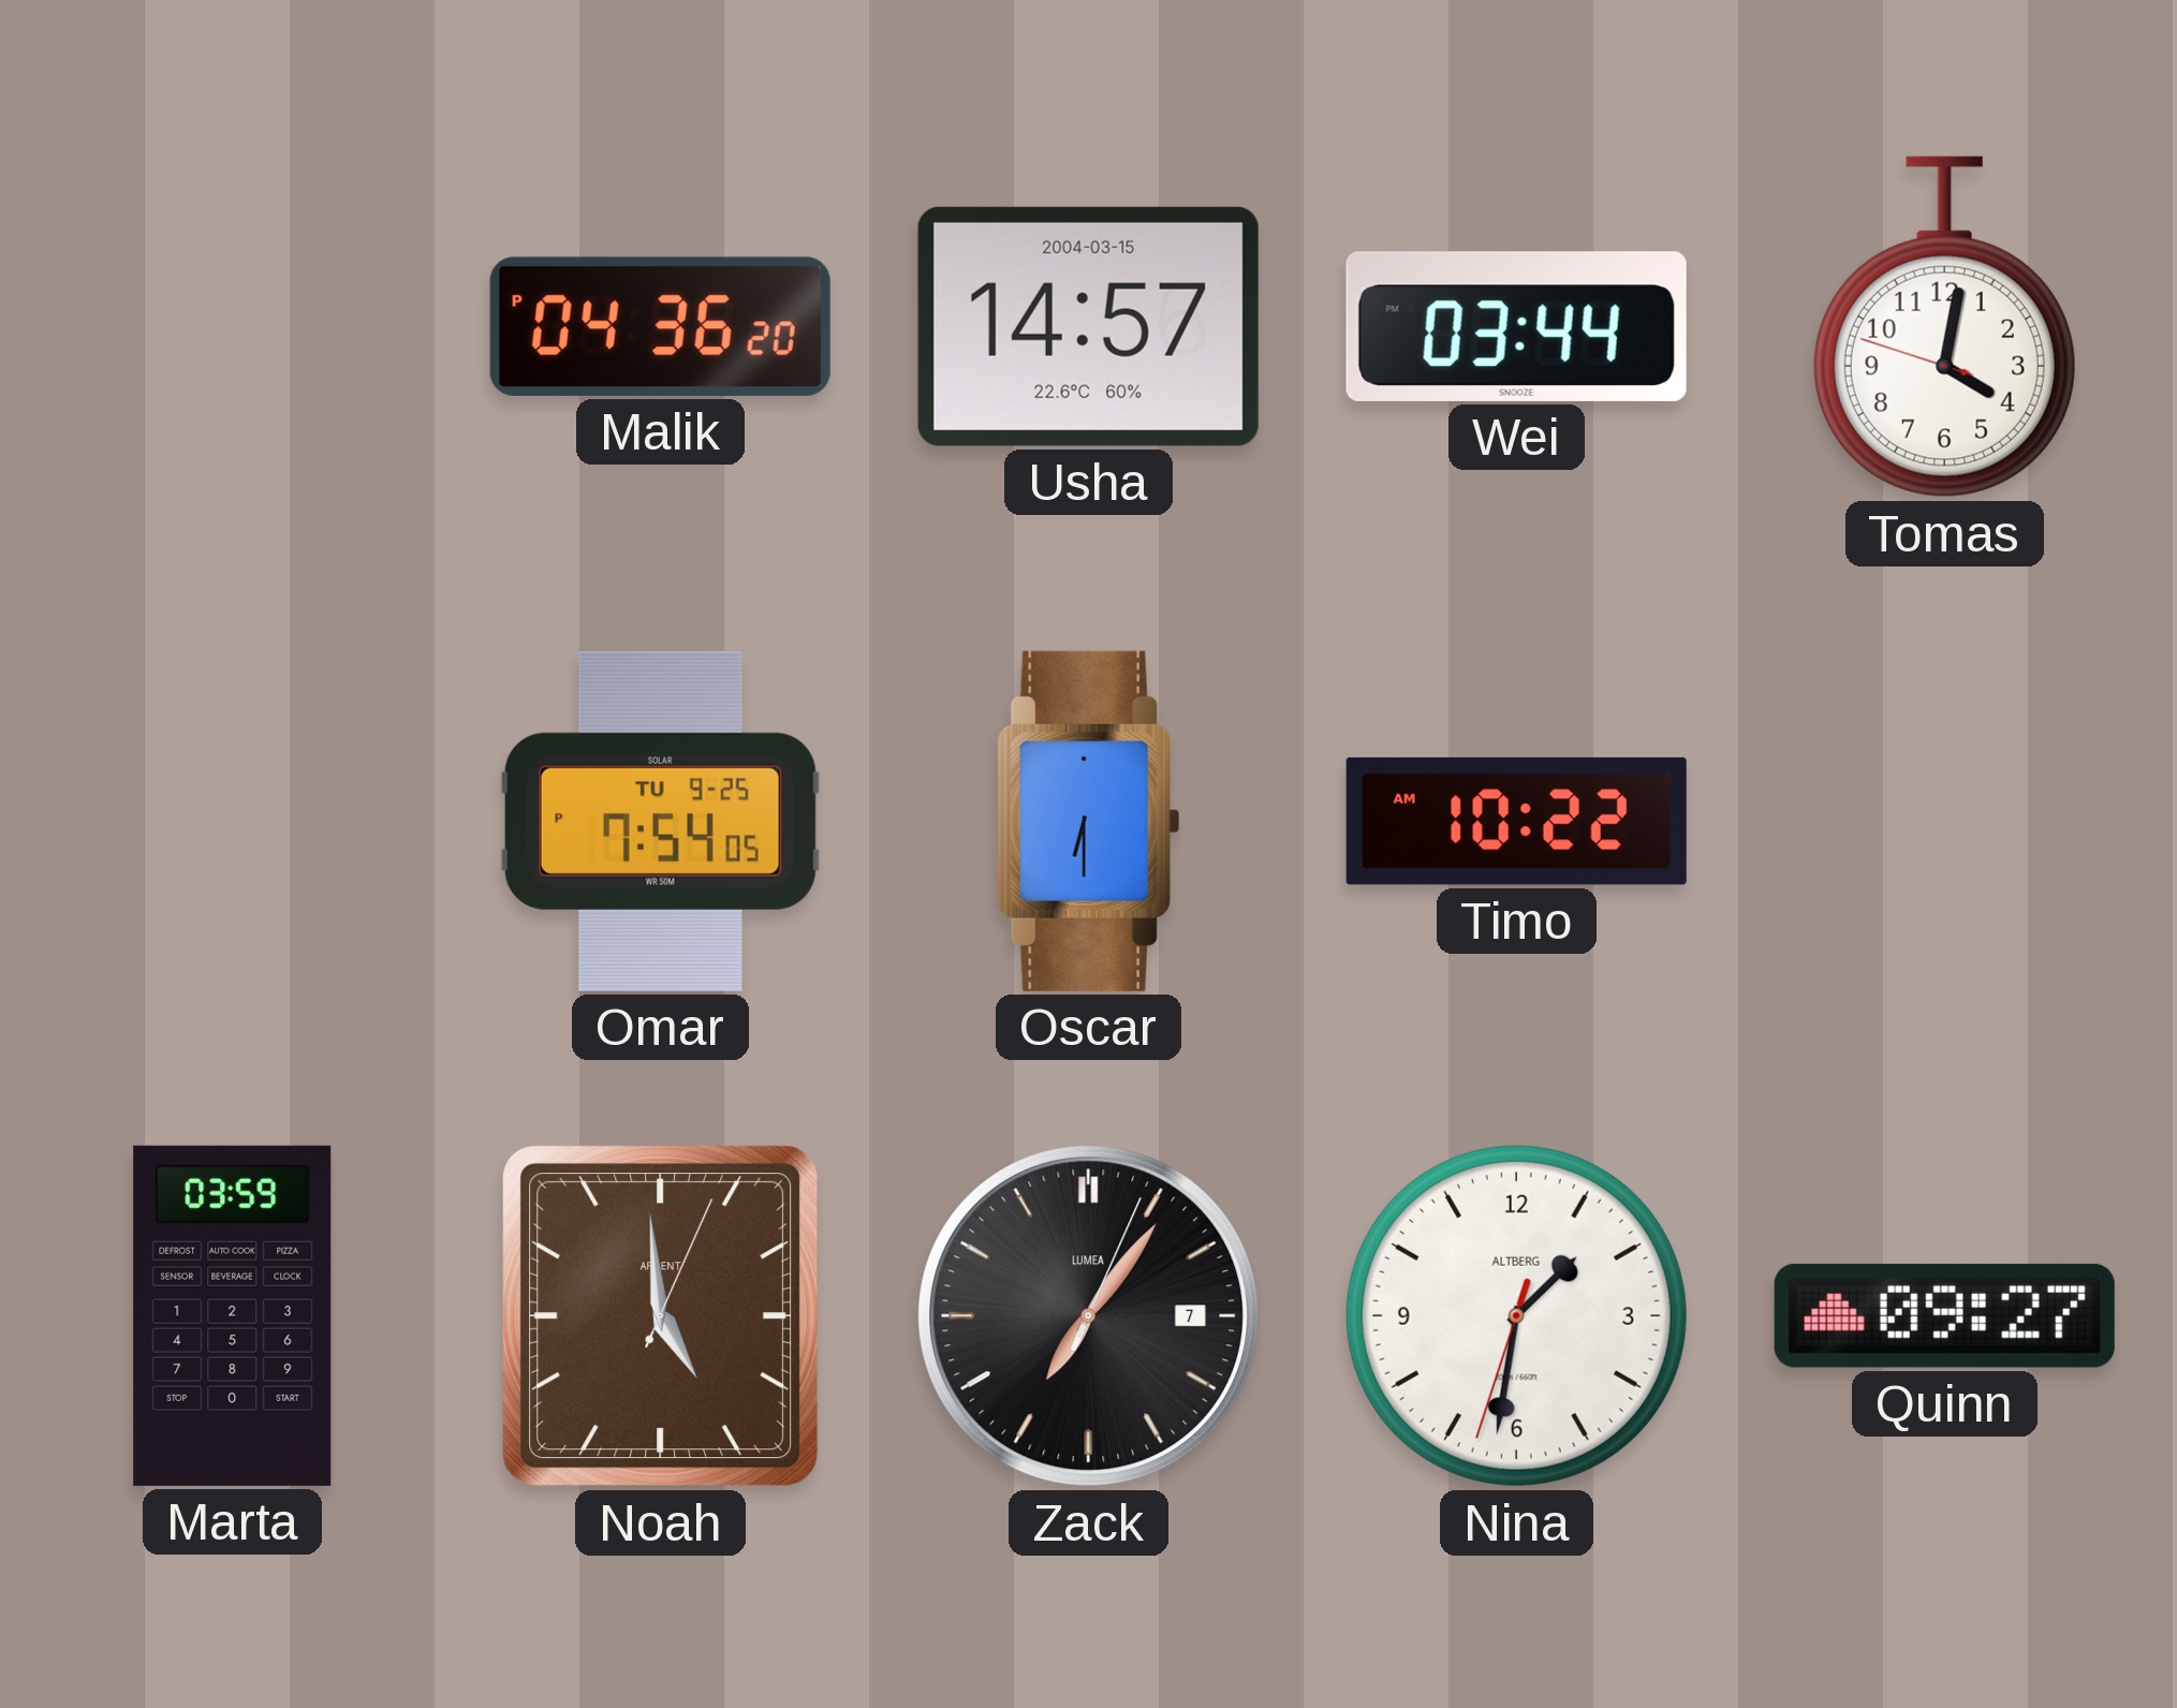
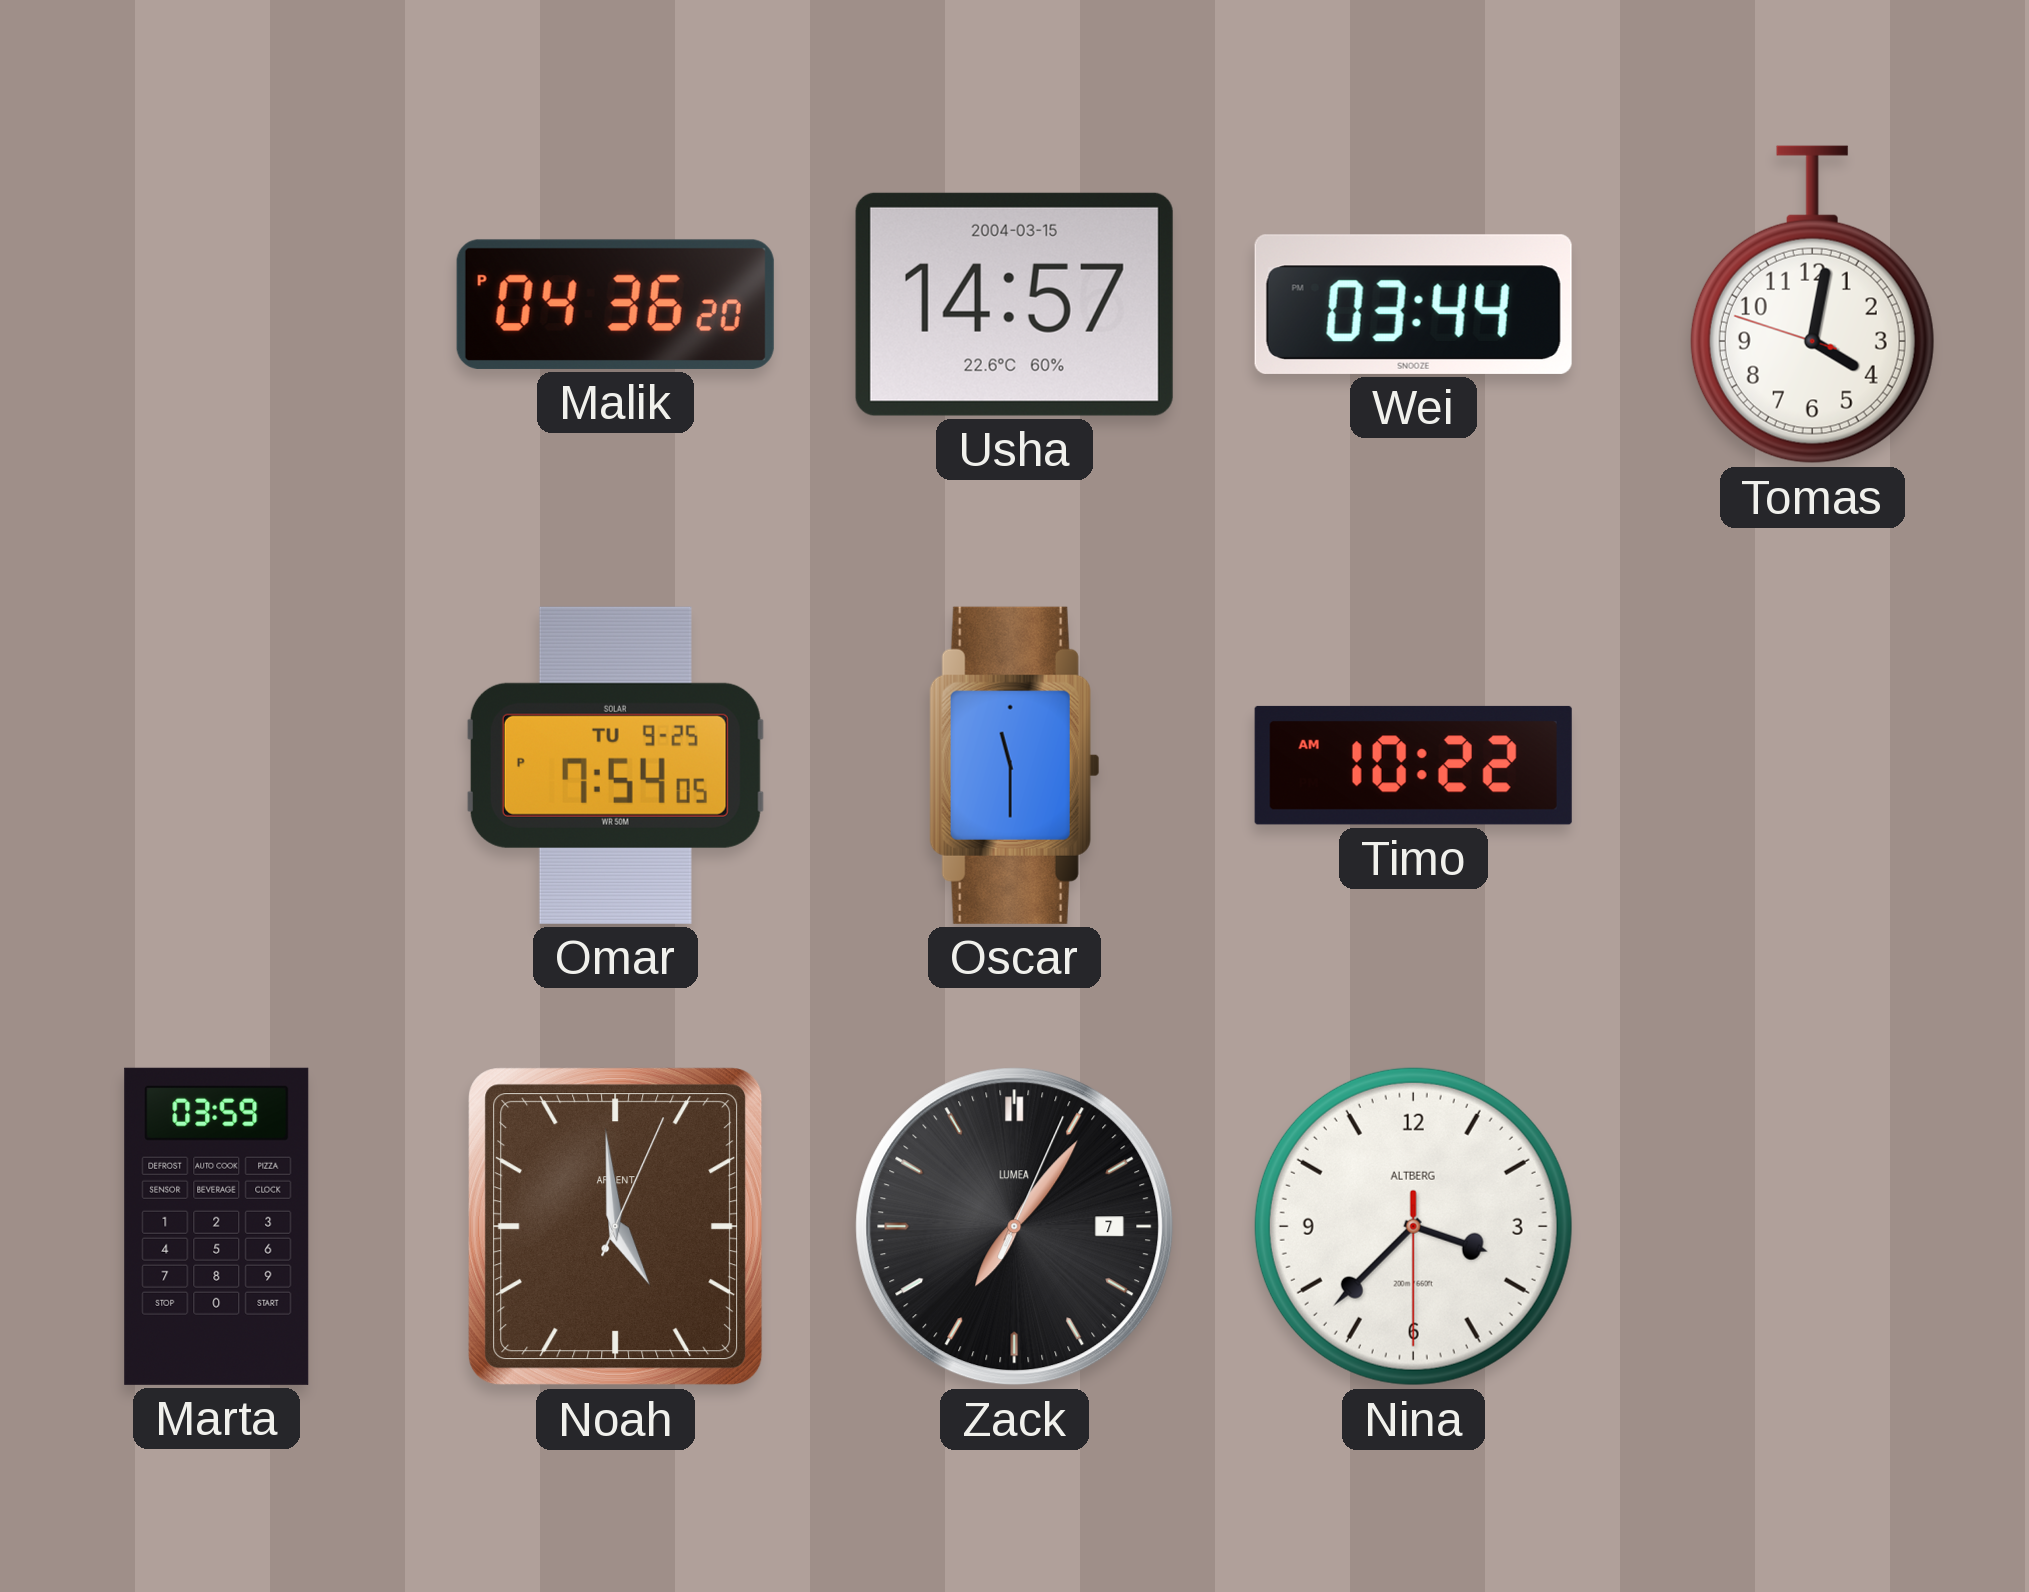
Oscar: 6:30 -> 11:30 (1015, 765)
Nina: 1:31 -> 3:37 (1413, 1226)
Quinn: 09:27 -> none (1944, 1315)
